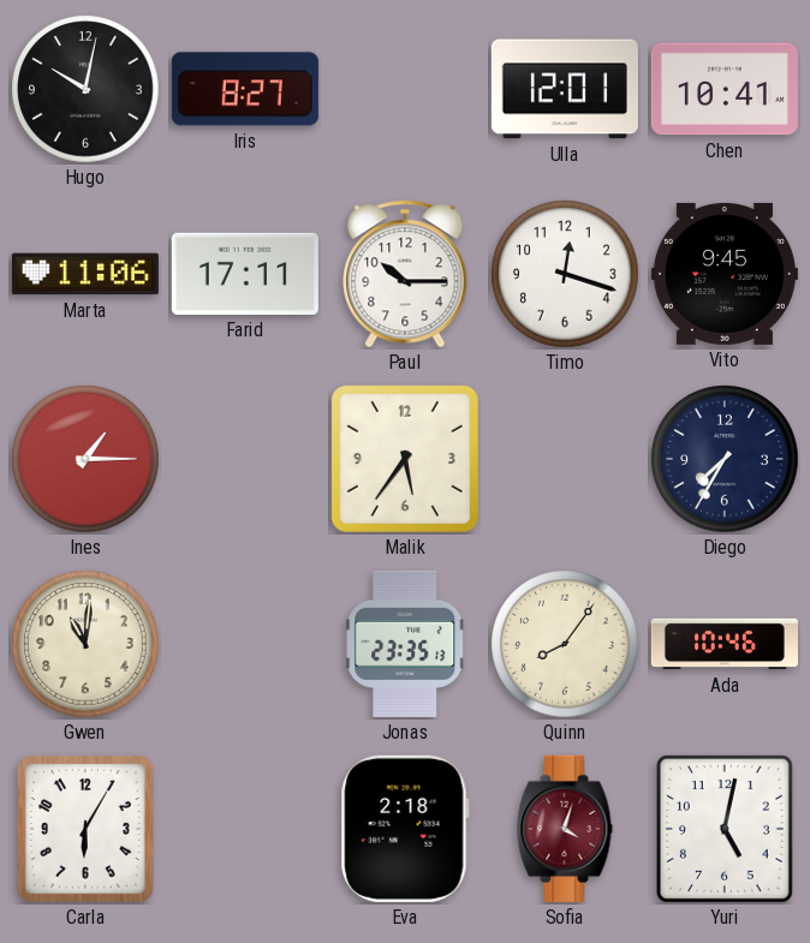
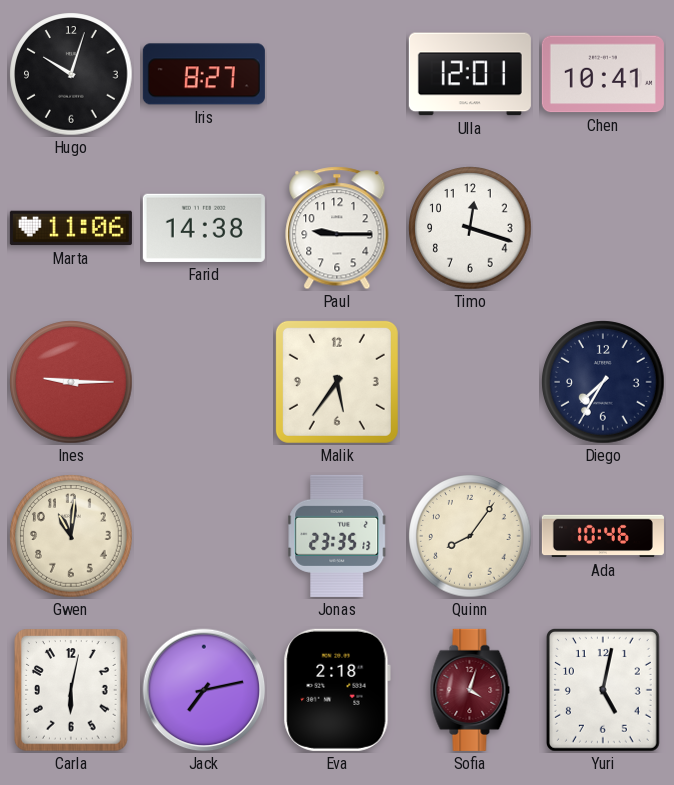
Hugo: 10:02 -> 10:03 (71, 74)
Farid: 17:11 -> 14:38 (204, 228)
Paul: 10:15 -> 9:15 (337, 228)
Vito: 9:45 -> none (725, 274)
Ines: 1:15 -> 9:15 (71, 382)
Carla: 6:05 -> 6:02 (71, 690)
Jack: none -> 7:13 (204, 690)
